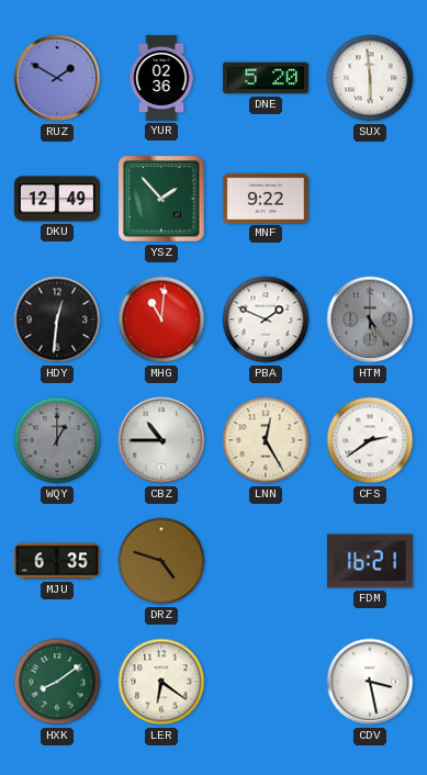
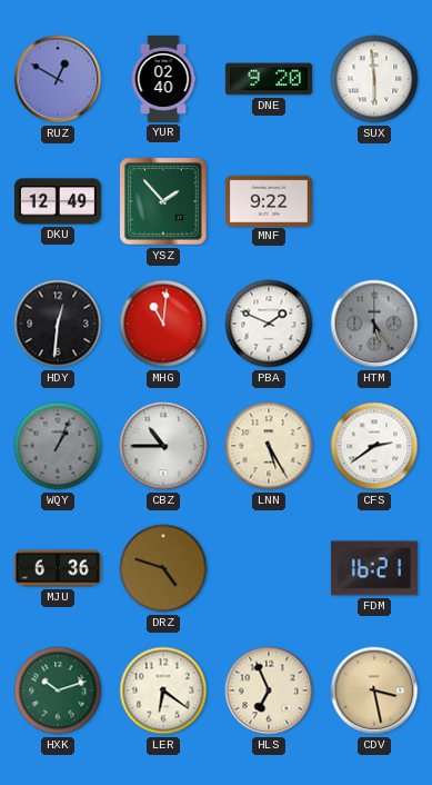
RUZ: 1:50 -> 12:50 (58, 79)
YUR: 02:36 -> 02:40 (163, 79)
DNE: 5:20 -> 9:20 (269, 79)
WQY: 1:00 -> 1:04 (58, 446)
LNN: 12:25 -> 5:25 (269, 446)
MJU: 6:35 -> 6:36 (58, 568)
HXK: 8:09 -> 10:12 (58, 690)
HLS: none -> 6:56 (269, 690)
CDV dial: white -> champagne (374, 690)
